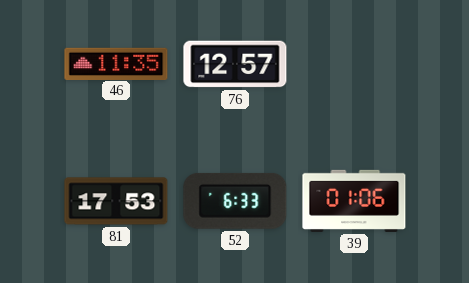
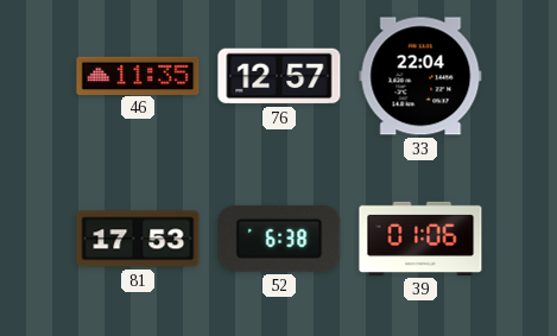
33: none -> 22:04 (420, 76)
52: 6:33 -> 6:38 (279, 239)
